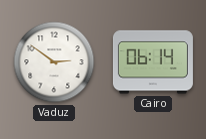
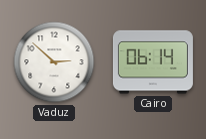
Vaduz: 2:51 -> 2:52 (54, 62)
